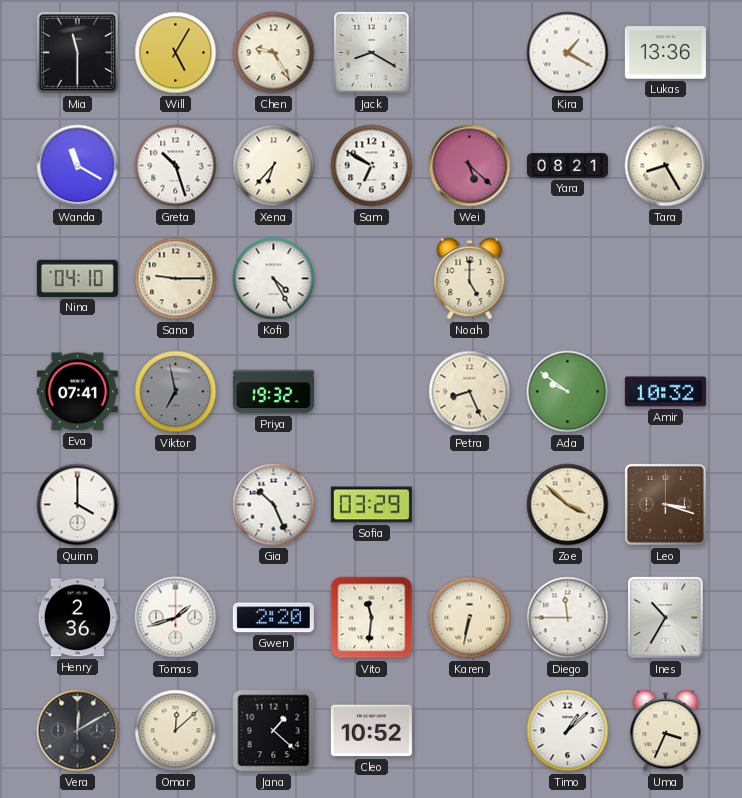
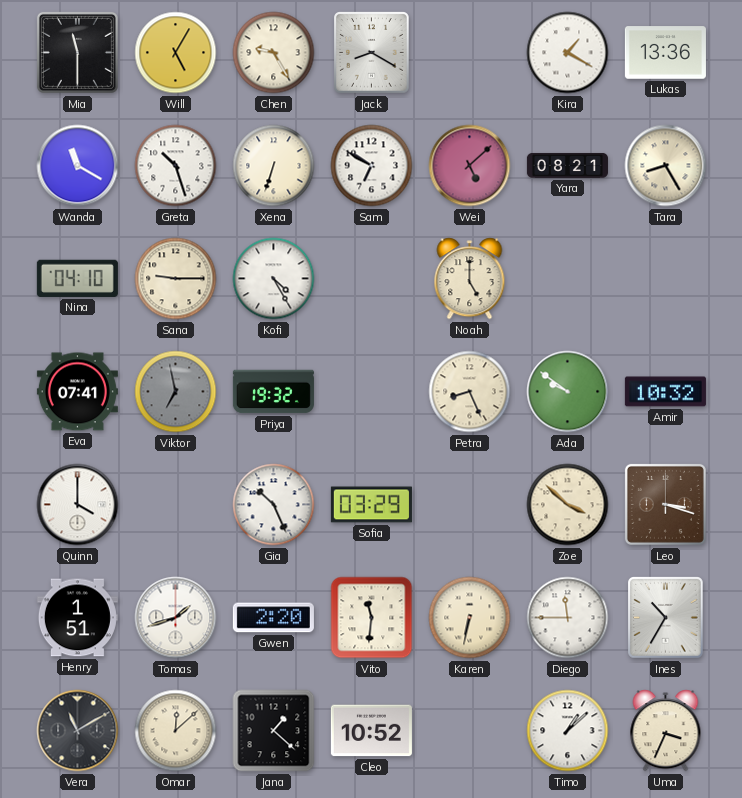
Xena: 6:37 -> 6:33 (274, 166)
Wei: 5:22 -> 5:08 (470, 166)
Henry: 2:36 -> 1:51 (77, 618)
Vera: 12:10 -> 11:10 (78, 731)
